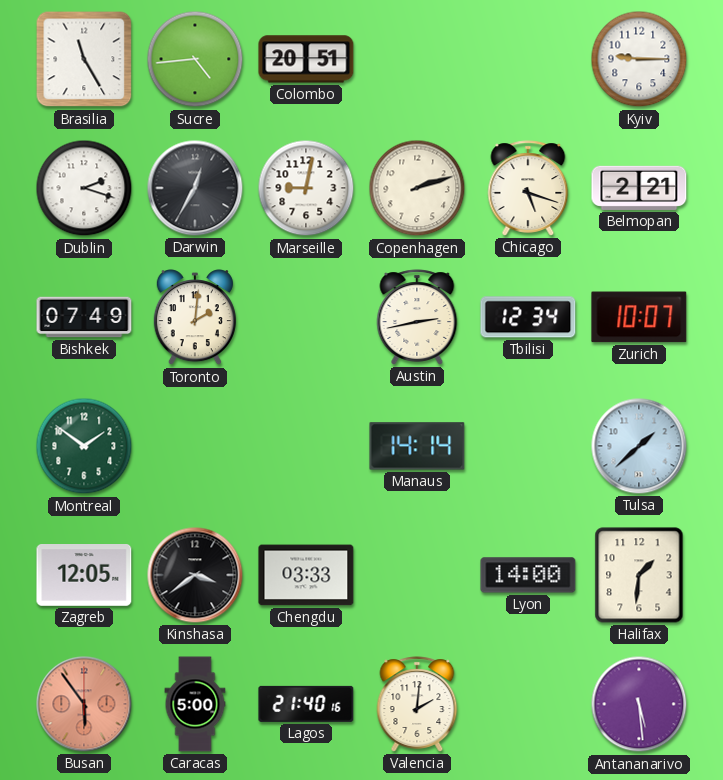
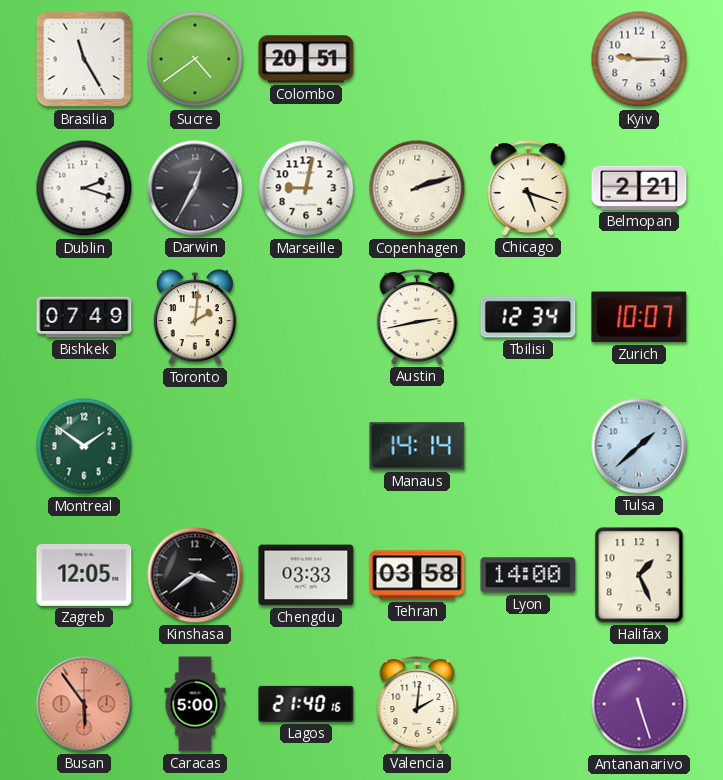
Sucre: 4:44 -> 4:39 (195, 59)
Tehran: none -> 03:58 (417, 575)
Halifax: 1:31 -> 1:26 (639, 575)
Antananarivo: 5:29 -> 5:27 (639, 704)
